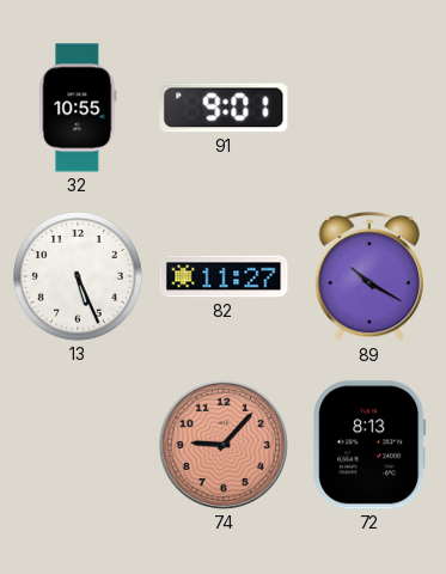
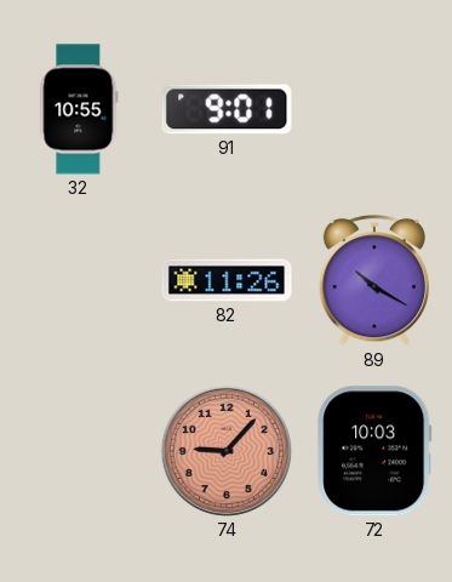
13: 5:26 -> none (79, 277)
82: 11:27 -> 11:26 (227, 280)
72: 8:13 -> 10:03 (374, 451)
